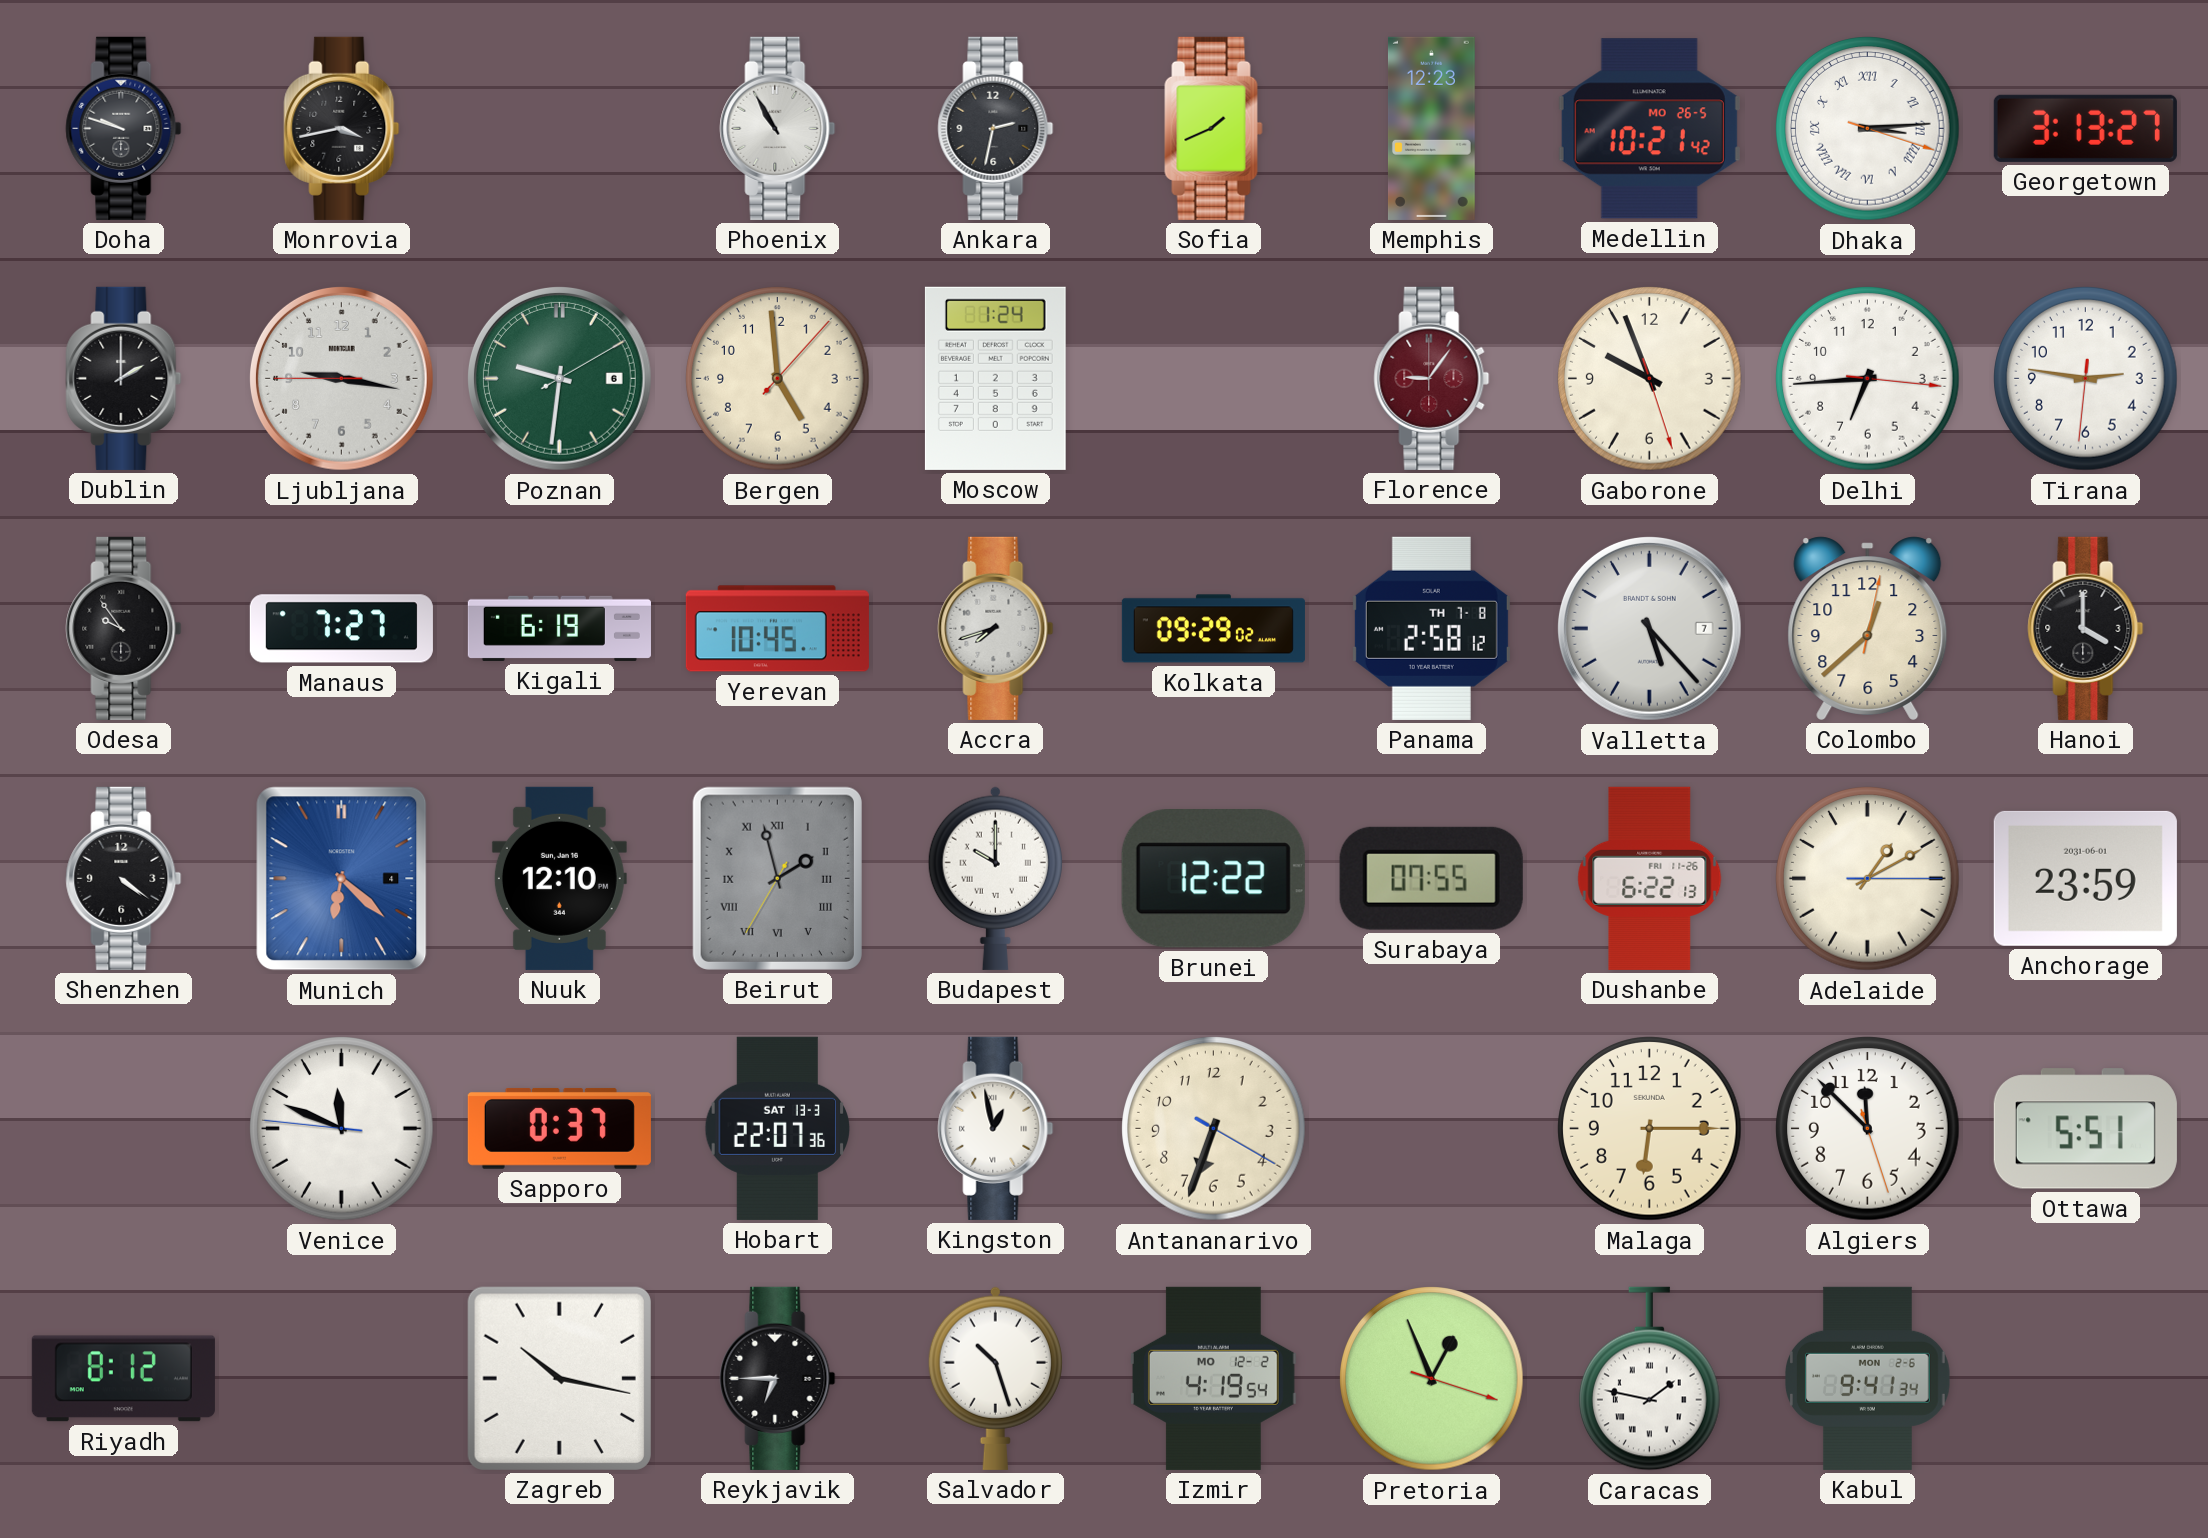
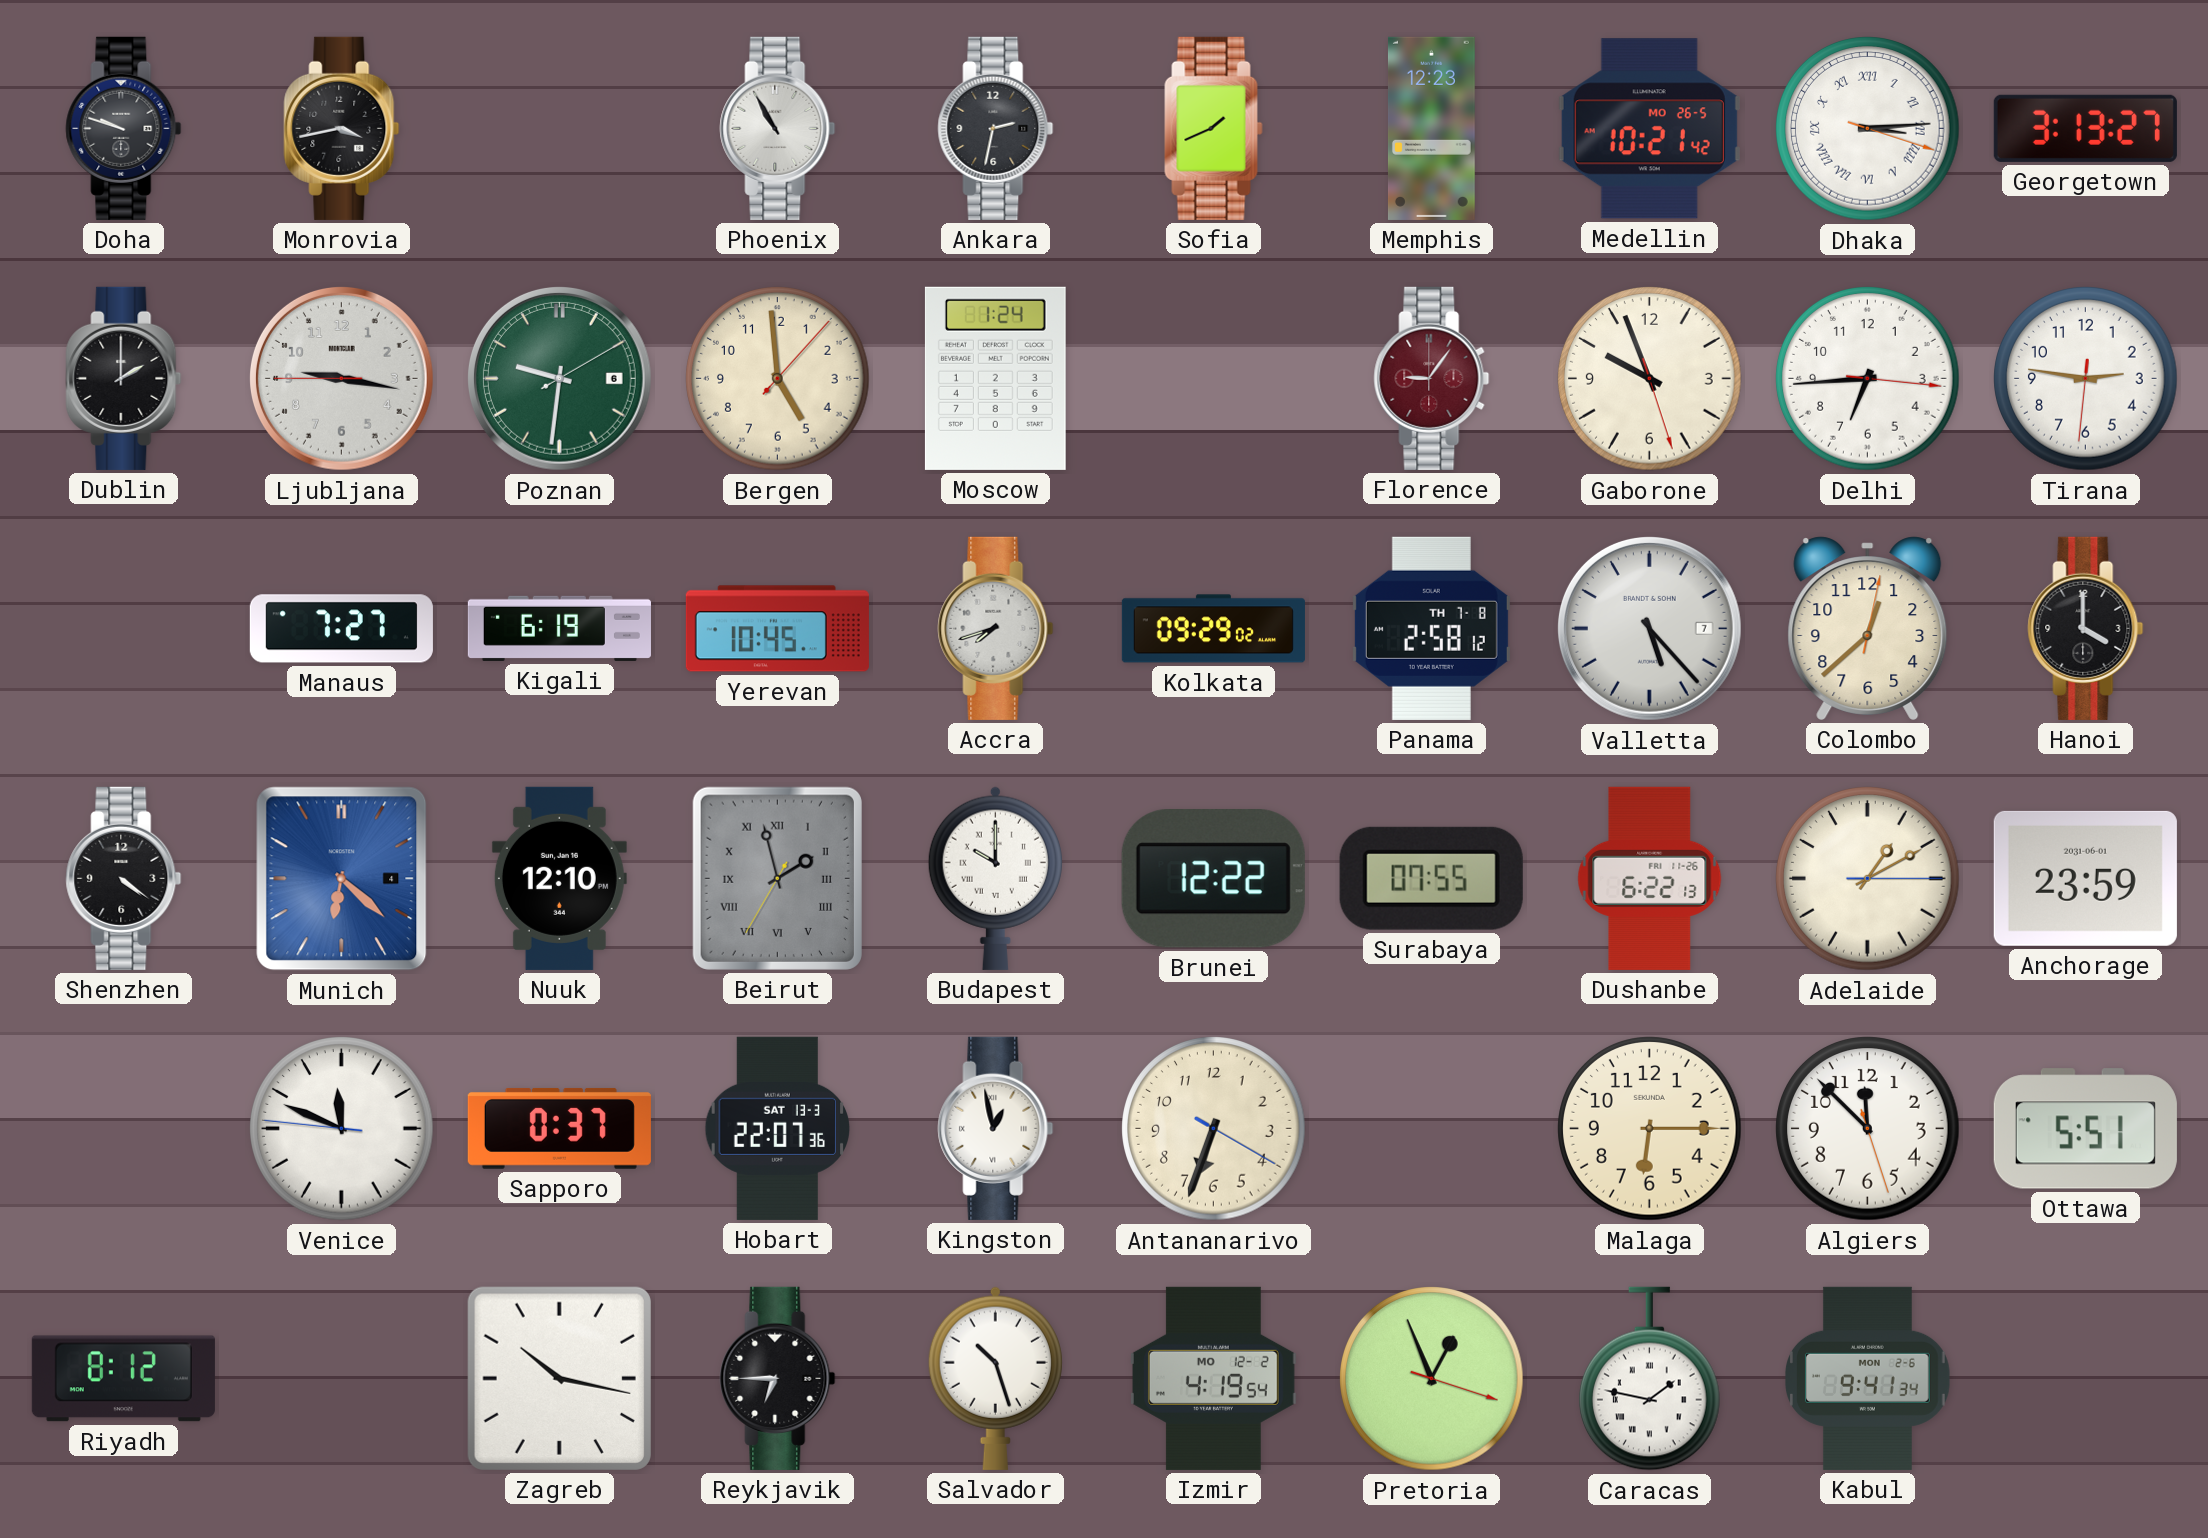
Odesa: 9:54 -> none (124, 628)
